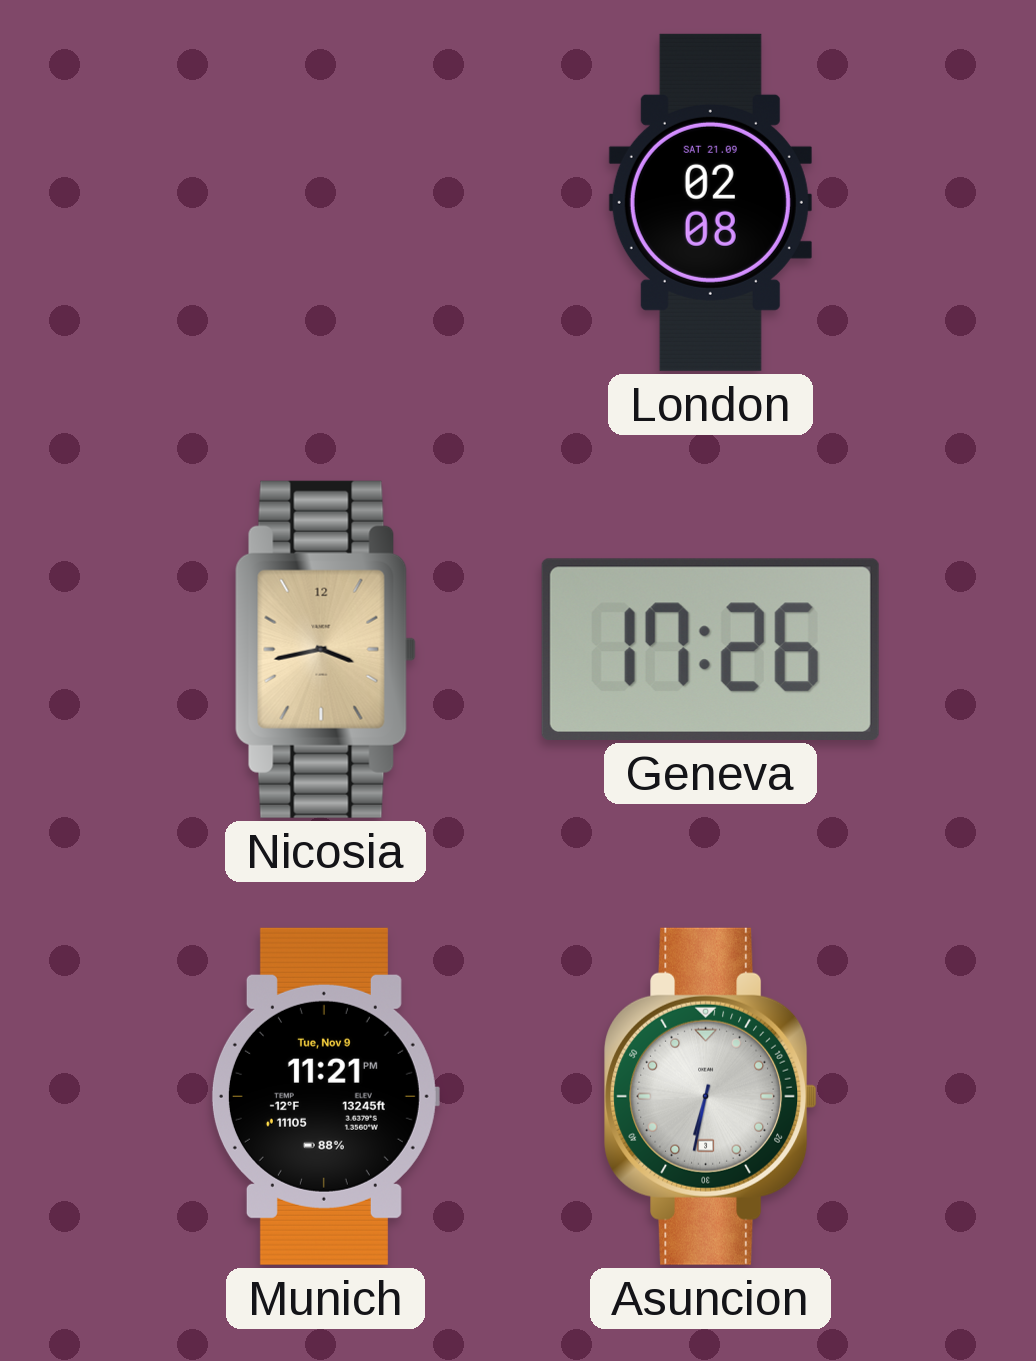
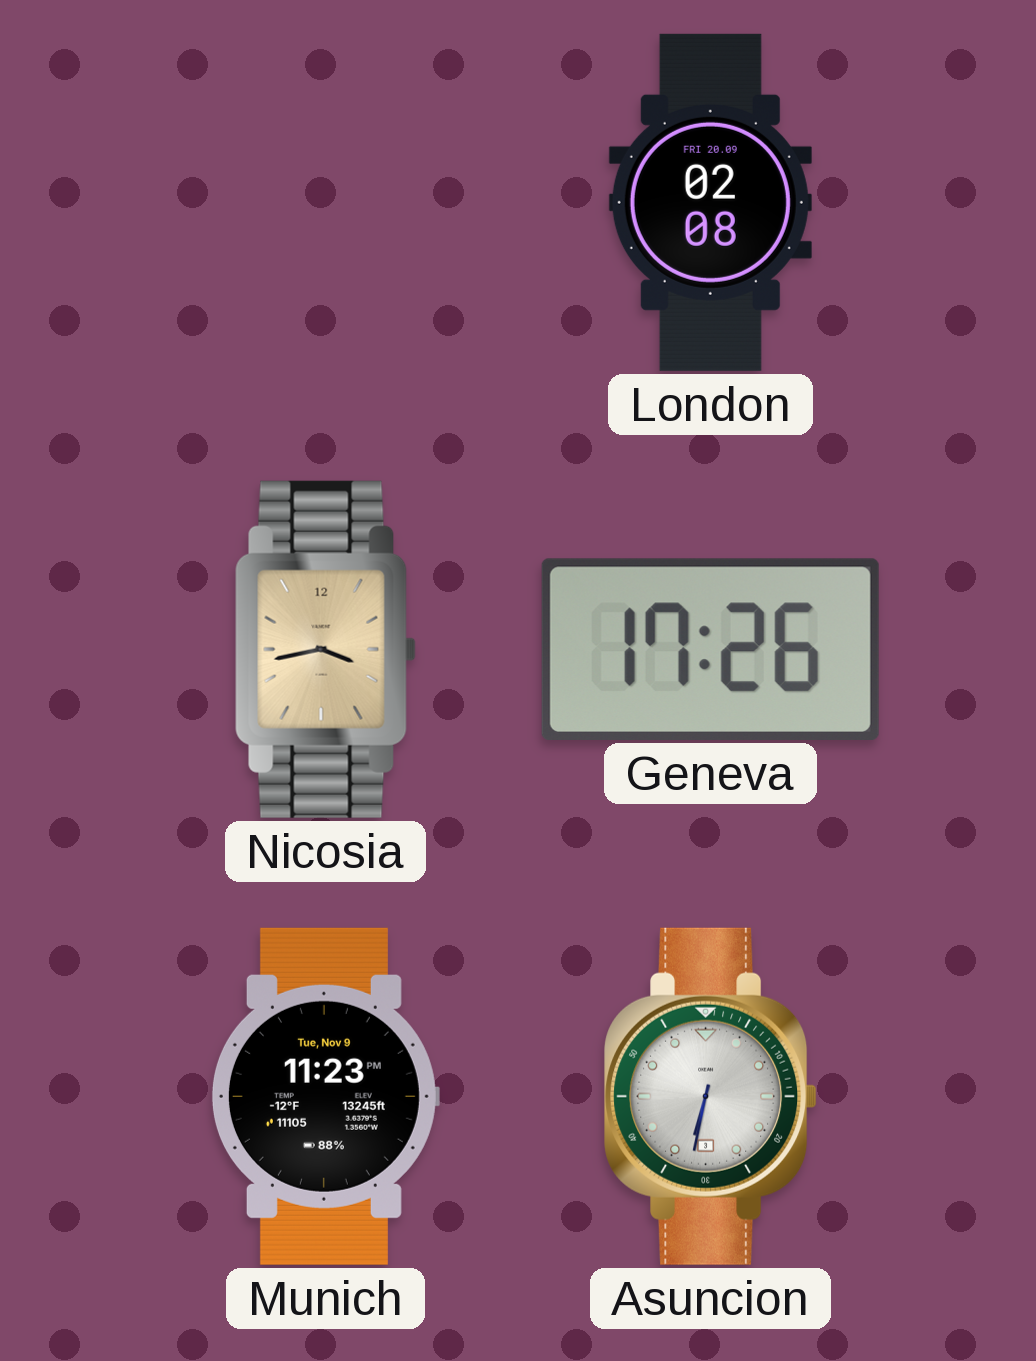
London date: SAT 21.09 -> FRI 20.09 (710, 202)
Munich: 11:21 -> 11:23 (325, 1096)
